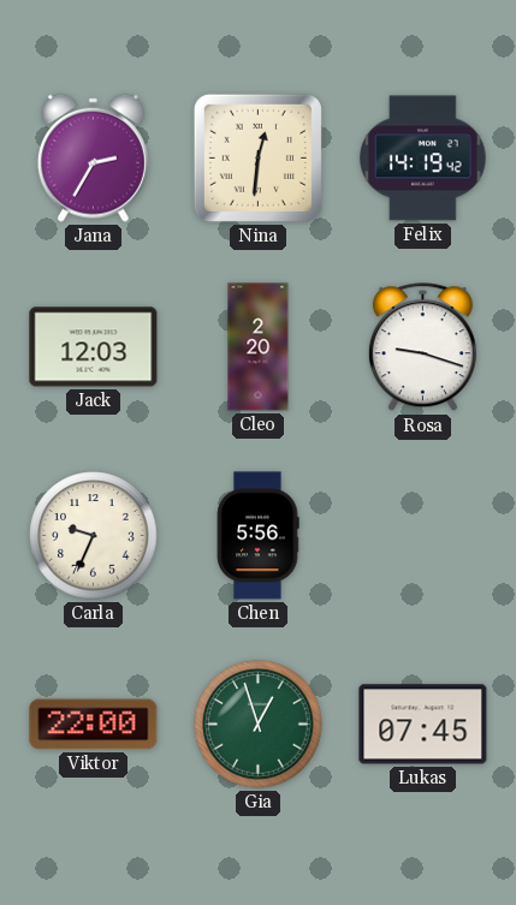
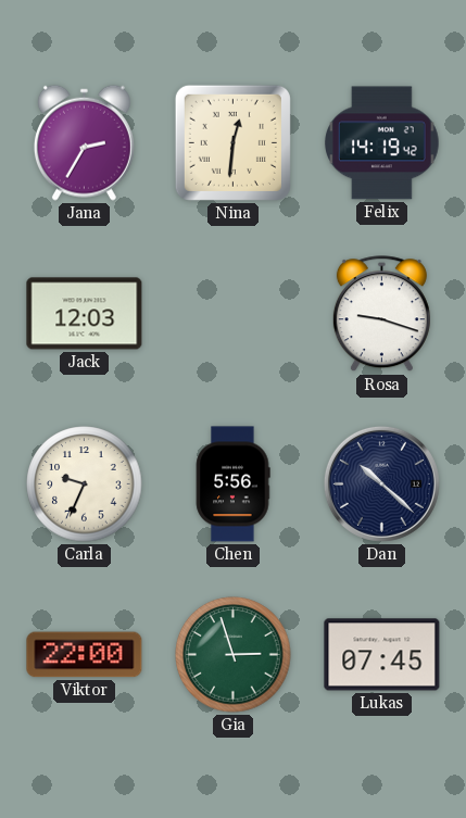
Cleo: 2:20 -> none (259, 347)
Dan: none -> 10:22 (381, 483)
Gia: 12:57 -> 2:57 (234, 655)
